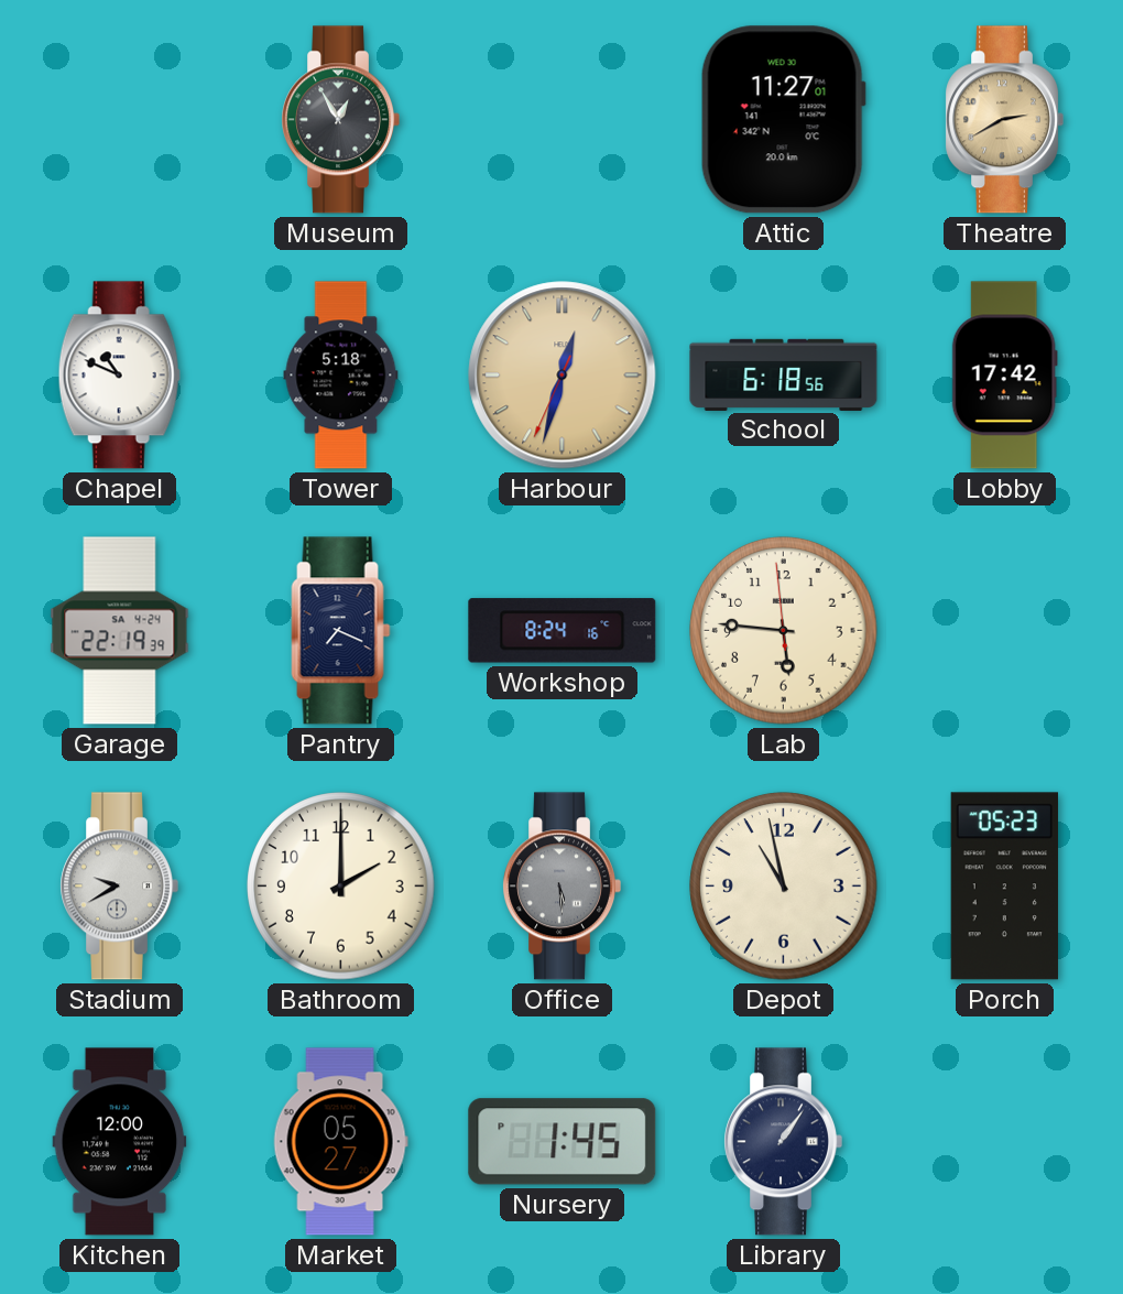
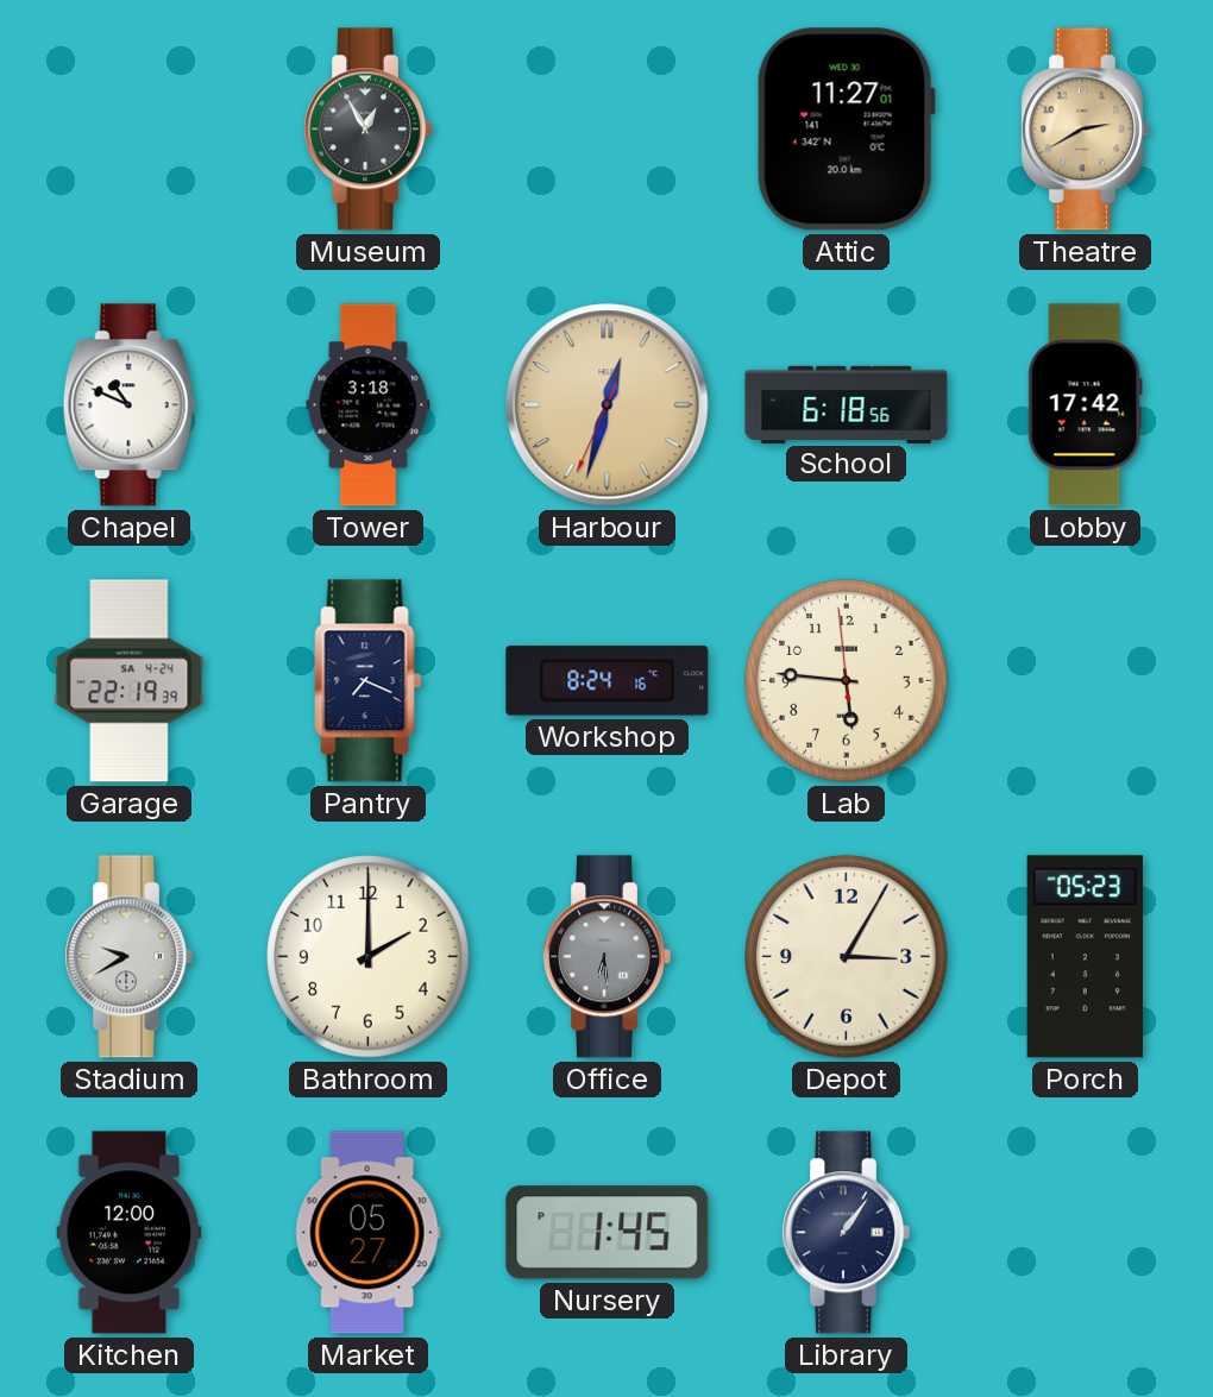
Tower: 5:18 -> 3:18 (369, 405)
Office: 5:29 -> 6:29 (606, 957)
Depot: 10:58 -> 3:05 (847, 957)
